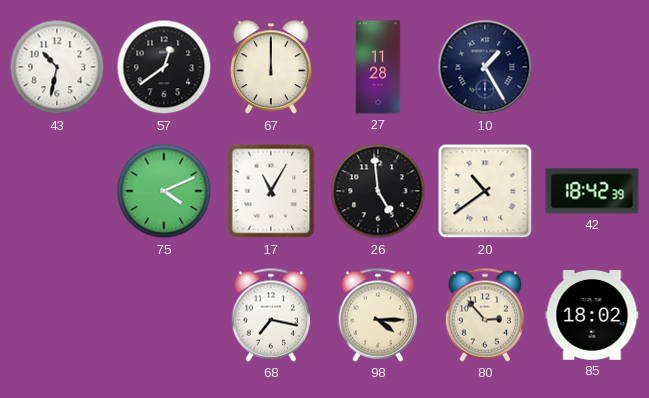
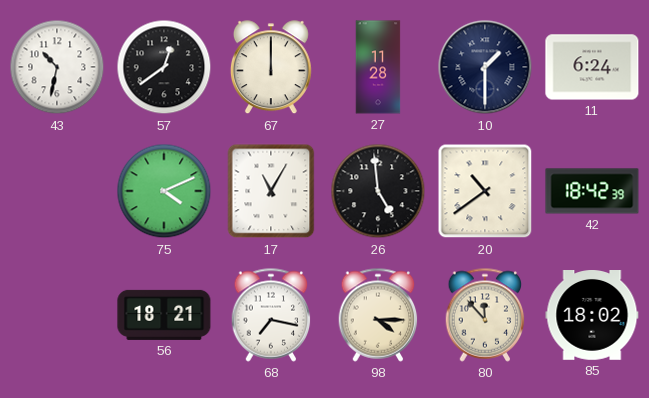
10: 1:25 -> 1:30 (485, 67)
11: none -> 6:24 (592, 67)
56: none -> 18:21 (164, 315)
80: 2:53 -> 11:53 (485, 315)
